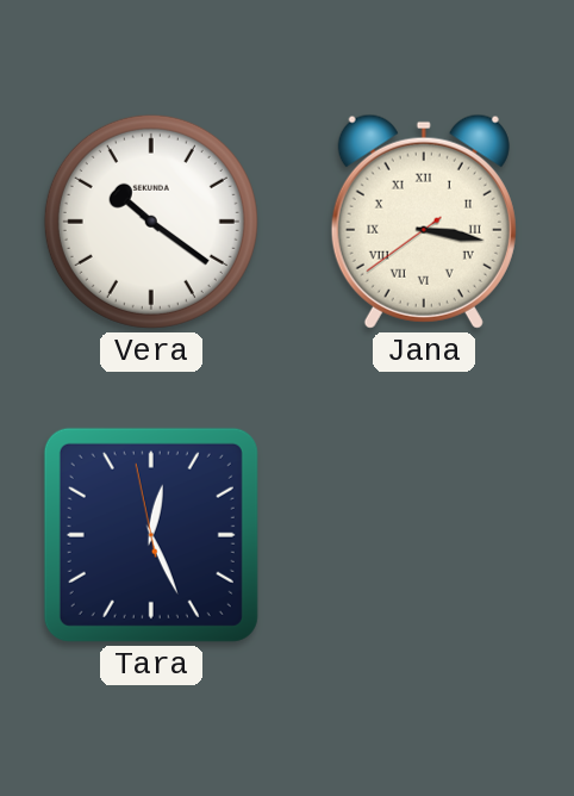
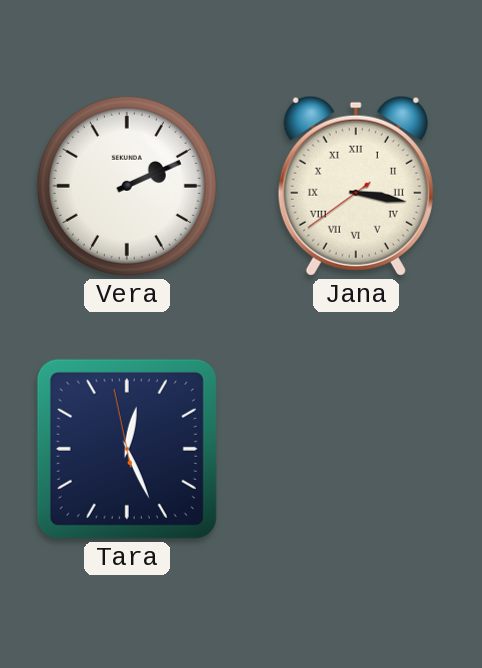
Vera: 10:21 -> 2:11 (127, 186)
